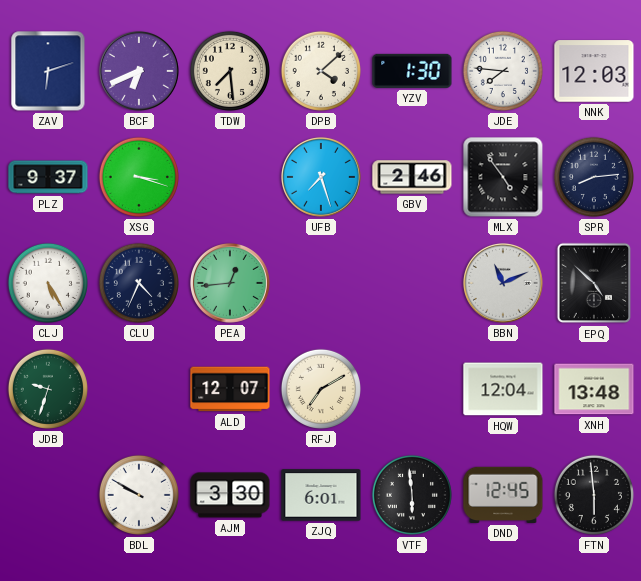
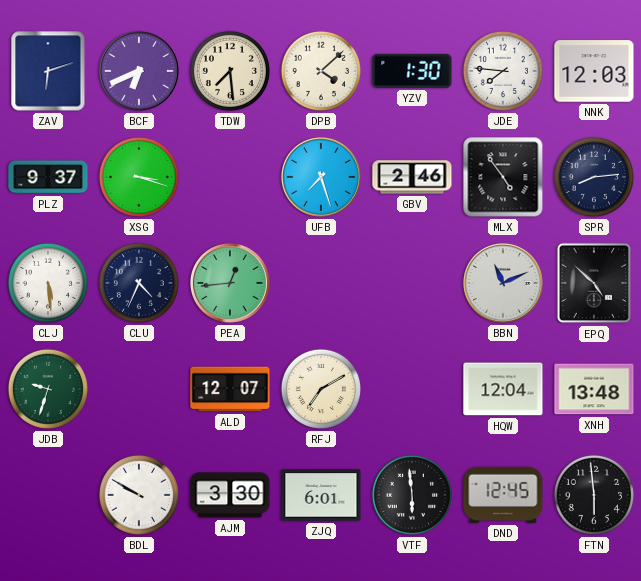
CLJ: 5:25 -> 5:29 (48, 283)
